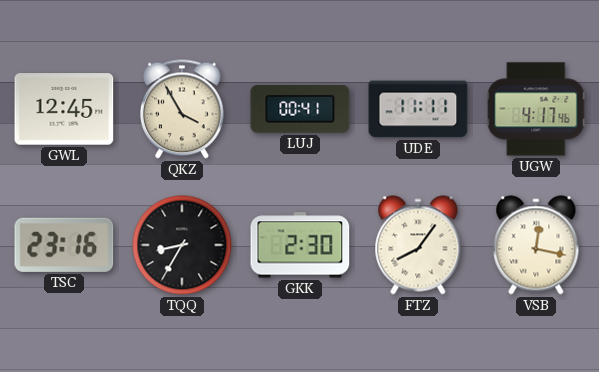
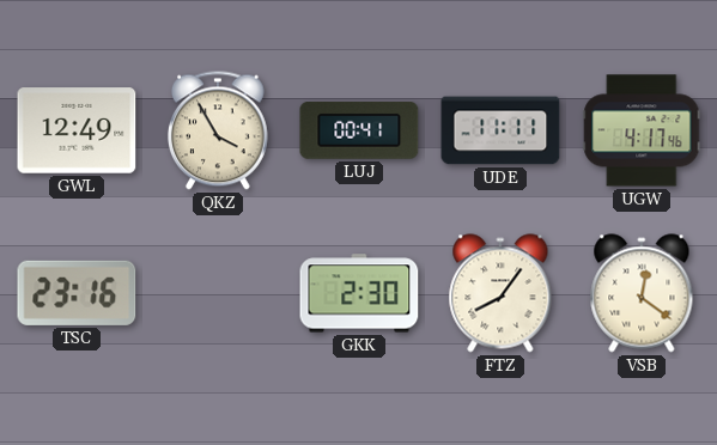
GWL: 12:45 -> 12:49 (77, 130)
TQQ: 8:35 -> none (182, 245)
VSB: 12:17 -> 12:21 (642, 293)
